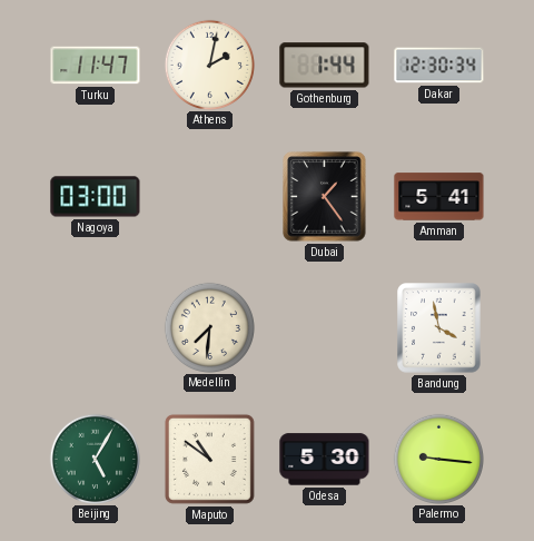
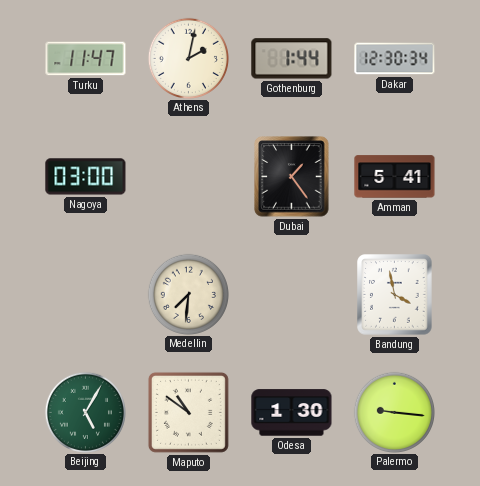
Odesa: 5:30 -> 1:30 (292, 413)
